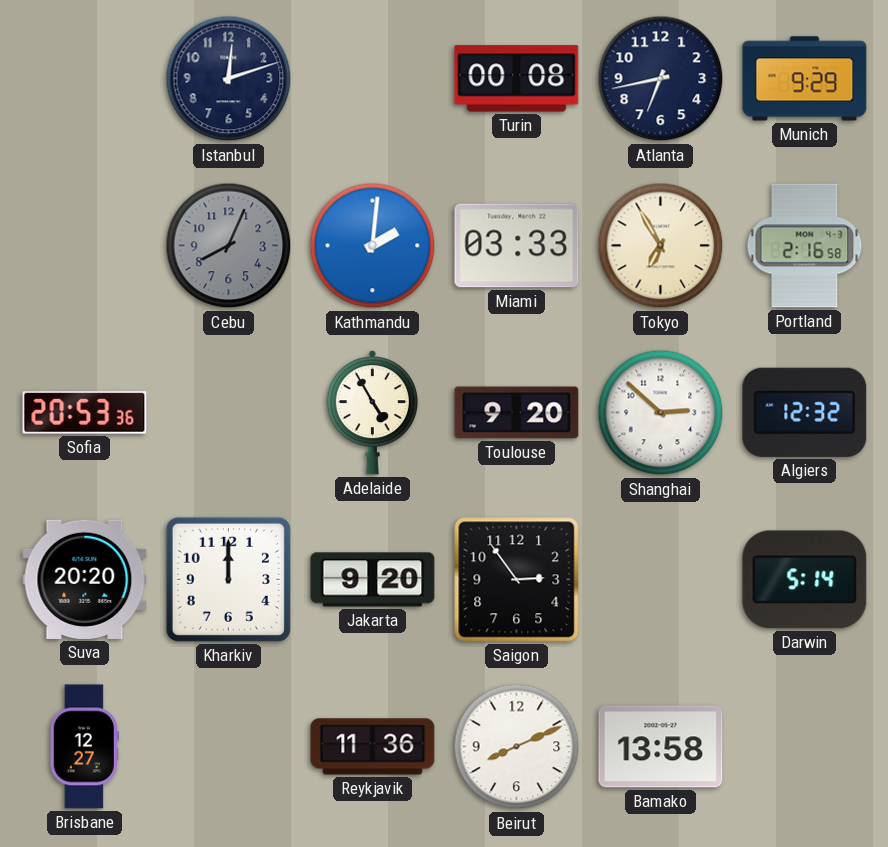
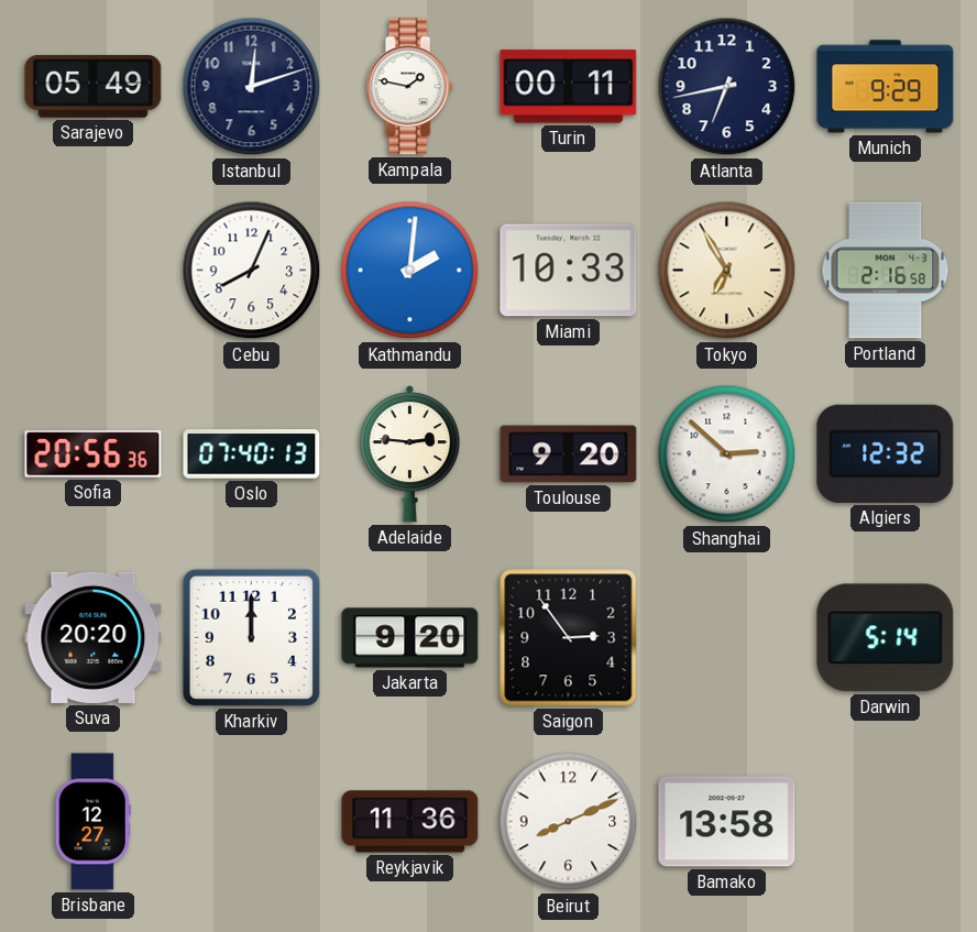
Sarajevo: none -> 05:49 (94, 87)
Kampala: none -> 1:47 (409, 87)
Turin: 00:08 -> 00:11 (569, 87)
Cebu dial: grey -> white (252, 271)
Miami: 03:33 -> 10:33 (569, 271)
Sofia: 20:53 -> 20:56 (94, 454)
Oslo: none -> 07:40 (252, 454)
Adelaide: 4:55 -> 2:46 (409, 454)
